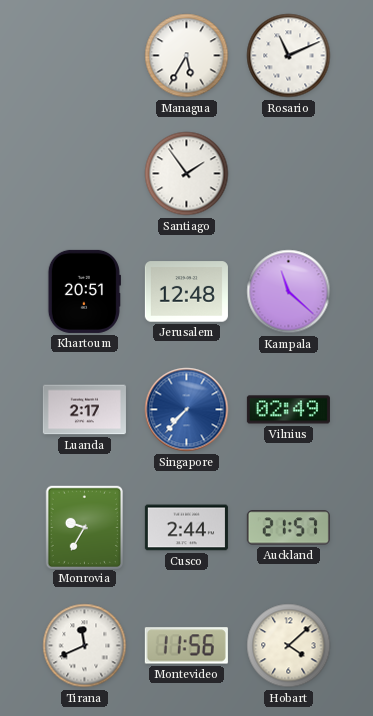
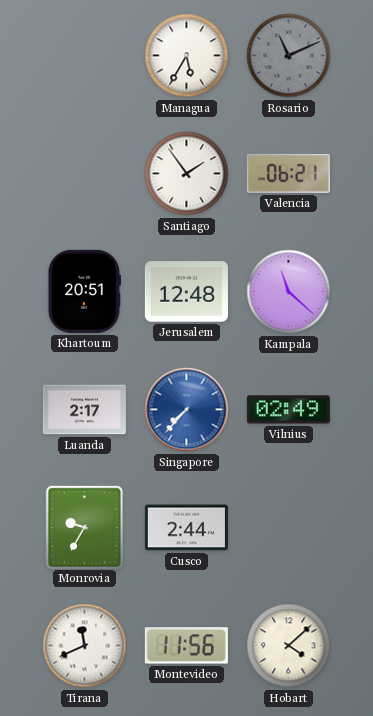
Rosario dial: white -> grey (289, 56)
Valencia: none -> 06:21 (288, 173)
Auckland: 21:57 -> none (288, 528)
